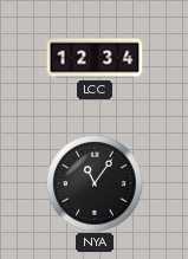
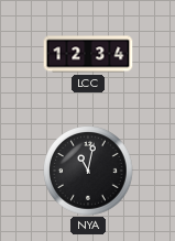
NYA: 11:06 -> 11:02 (88, 171)
